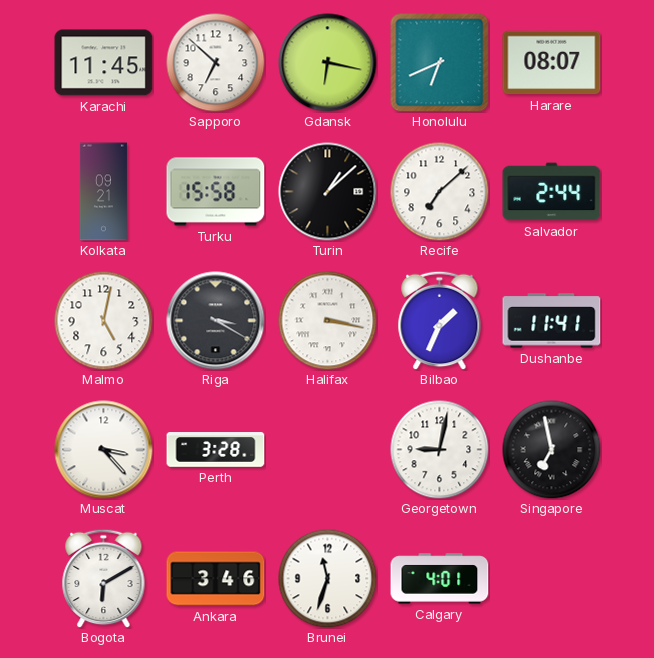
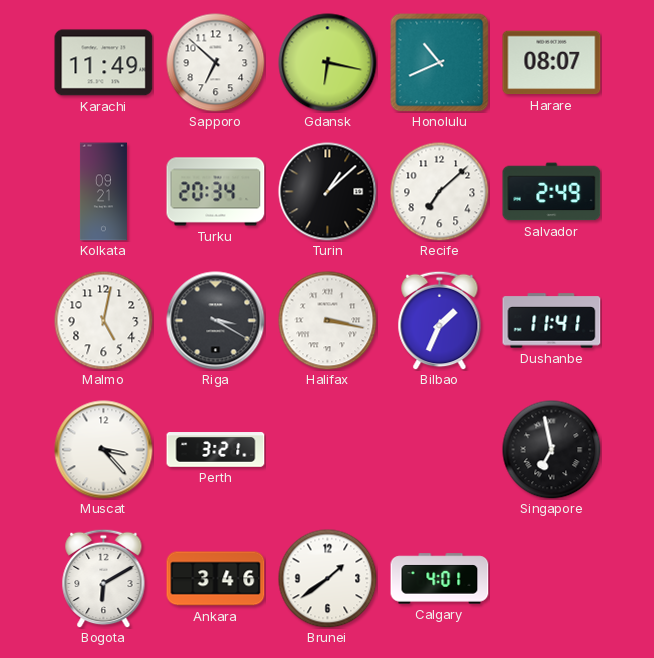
Karachi: 11:45 -> 11:49 (104, 63)
Honolulu: 6:41 -> 10:41 (439, 62)
Turku: 15:58 -> 20:34 (216, 192)
Salvador: 2:44 -> 2:49 (552, 192)
Perth: 3:28 -> 3:21 (216, 450)
Georgetown: 9:02 -> none (440, 450)
Brunei: 11:33 -> 1:39 (328, 579)
